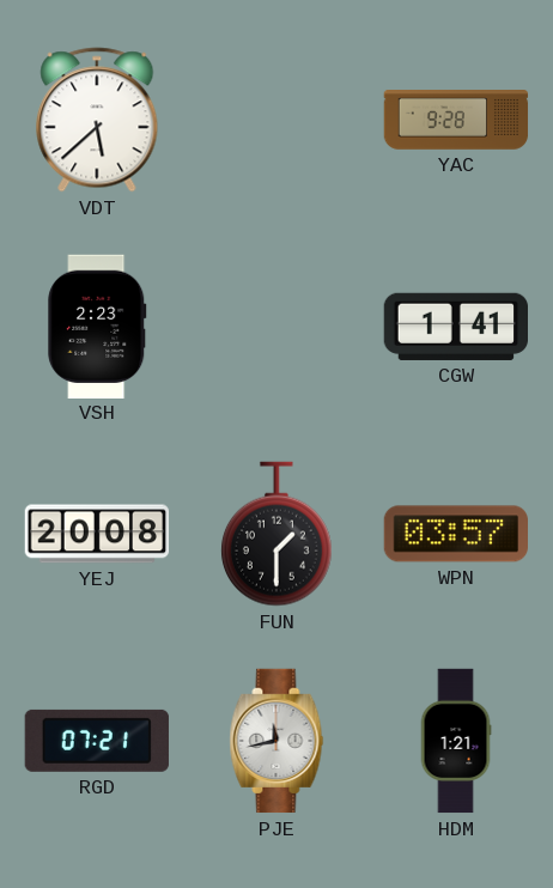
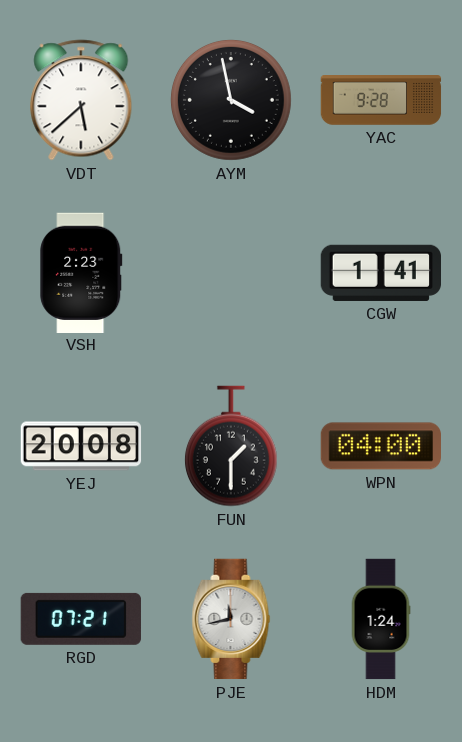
AYM: none -> 3:58 (232, 101)
WPN: 03:57 -> 04:00 (380, 446)
HDM: 1:21 -> 1:24 (381, 619)
